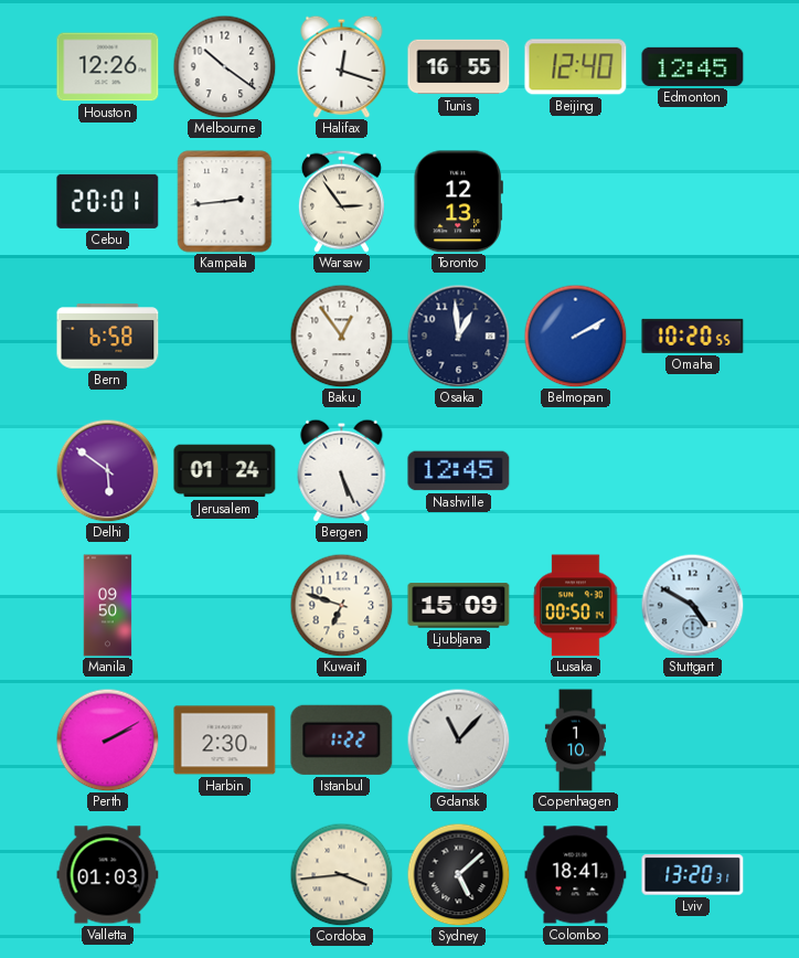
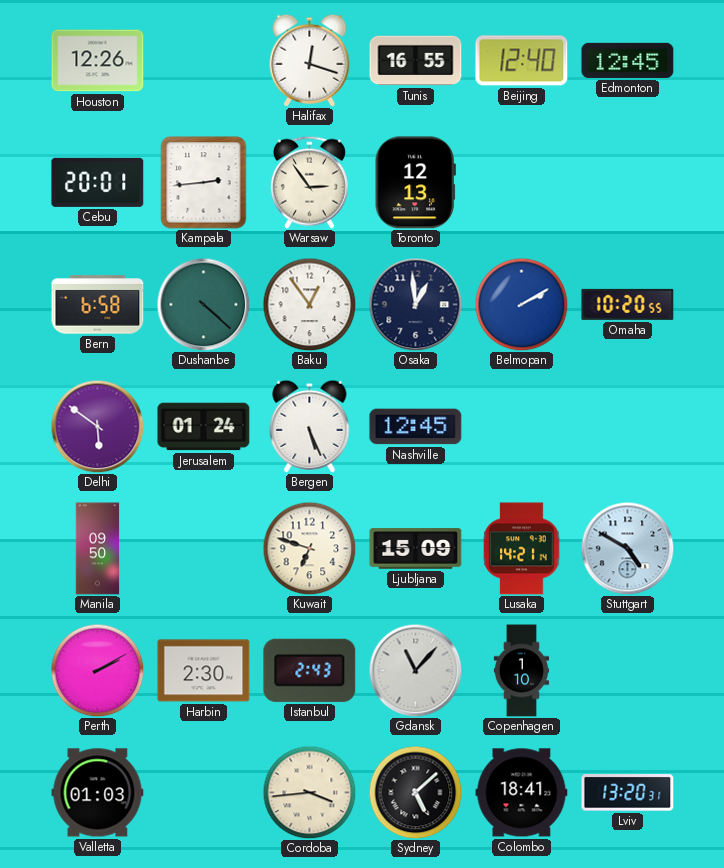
Melbourne: 10:21 -> none (224, 66)
Dushanbe: none -> 4:22 (203, 304)
Lusaka: 00:50 -> 14:21 (522, 549)
Istanbul: 1:22 -> 2:43 (310, 670)
